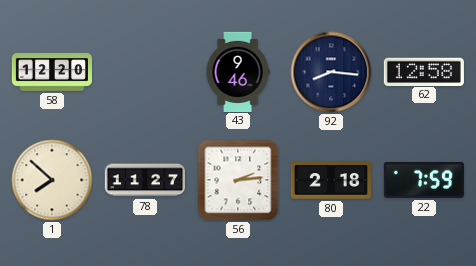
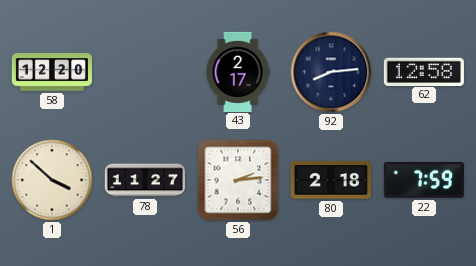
43: 9:46 -> 2:17 (238, 71)
92: 8:16 -> 8:14 (331, 72)
1: 7:52 -> 3:52 (52, 180)
